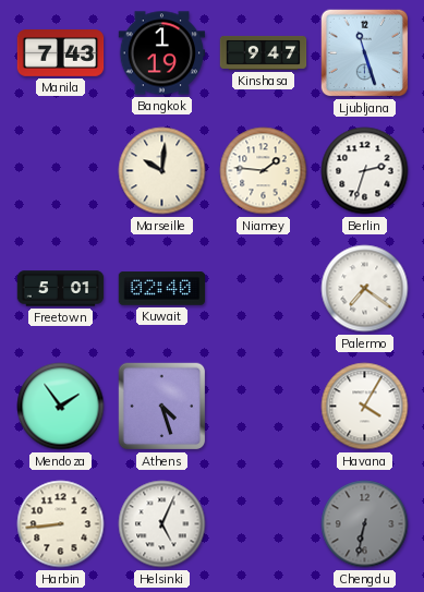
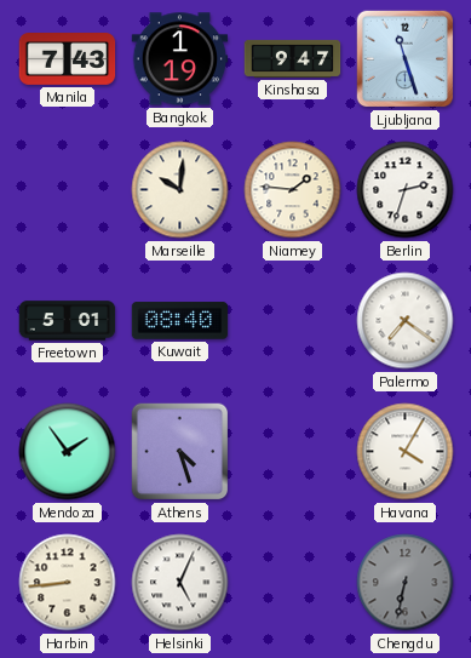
Kuwait: 02:40 -> 08:40 (180, 321)
